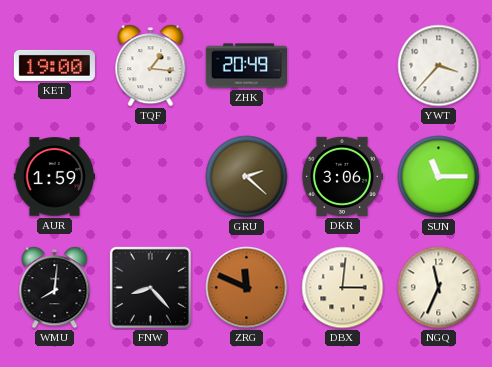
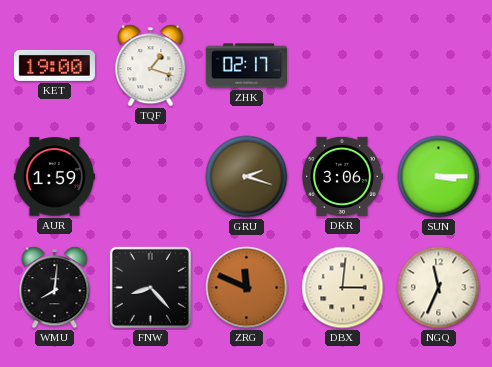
TQF: 1:16 -> 1:18 (151, 66)
ZHK: 20:49 -> 02:17 (246, 66)
YWT: 3:37 -> none (439, 66)
GRU: 2:22 -> 2:18 (247, 177)
SUN: 11:15 -> 3:15 (439, 177)
